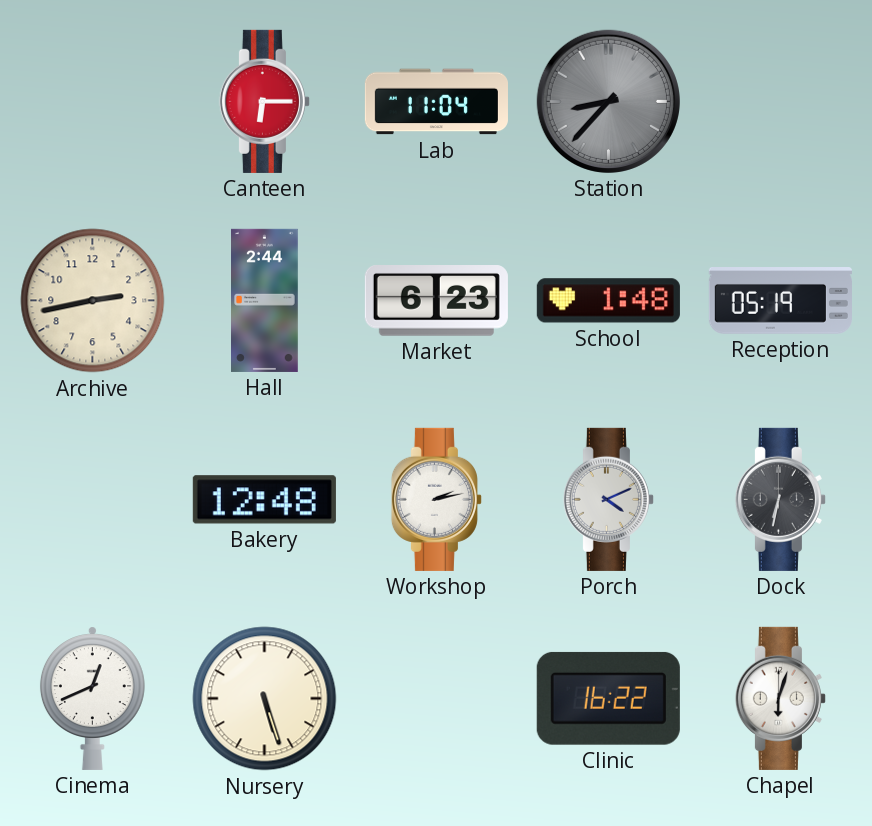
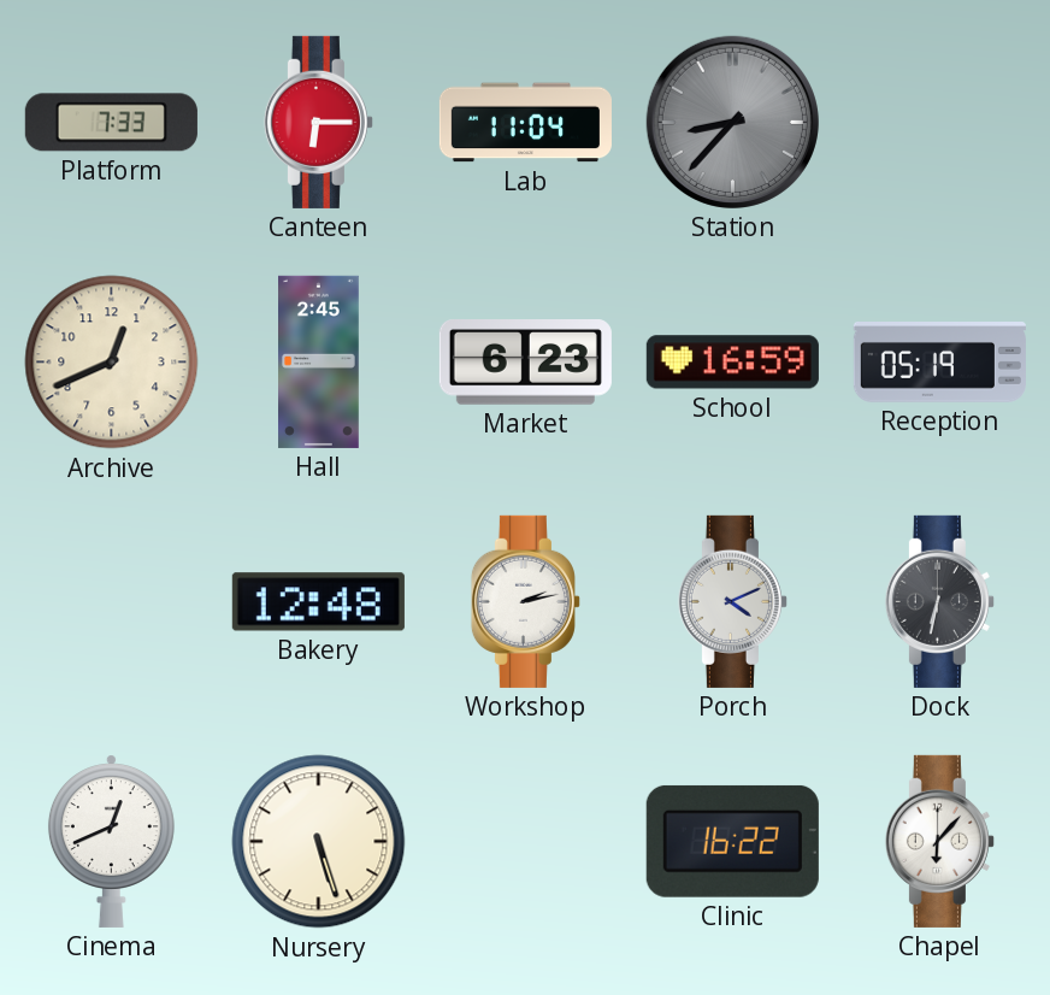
Platform: none -> 7:33 (111, 123)
Archive: 2:43 -> 12:41 (112, 363)
Hall: 2:44 -> 2:45 (319, 361)
School: 1:48 -> 16:59 (732, 363)
Chapel: 6:03 -> 6:07 (939, 841)
